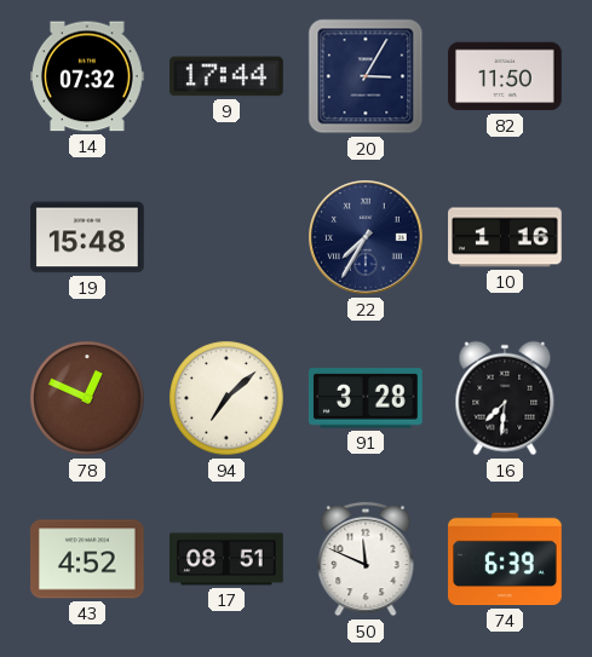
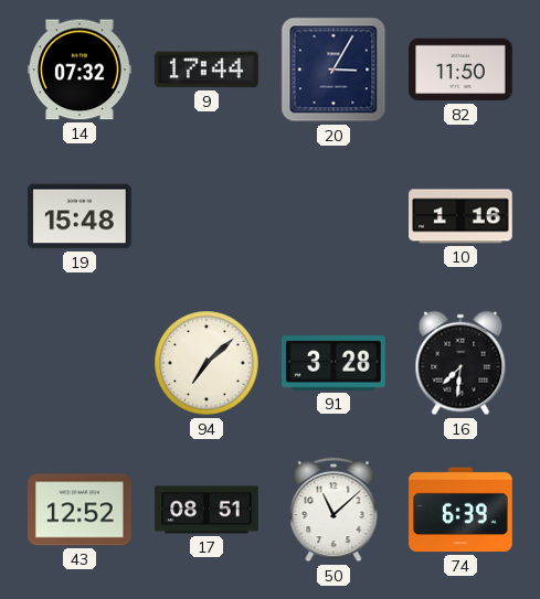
22: 7:35 -> none (366, 237)
78: 12:49 -> none (87, 398)
43: 4:52 -> 12:52 (81, 510)
50: 11:49 -> 11:08 (333, 510)
